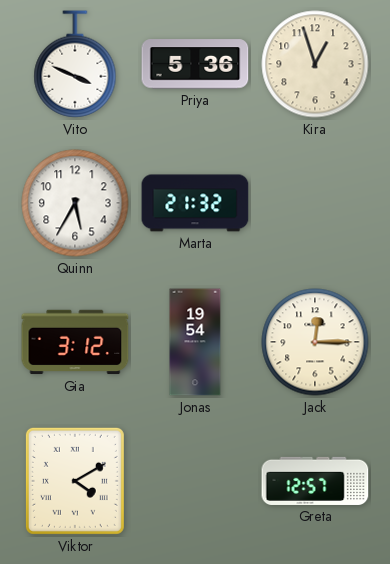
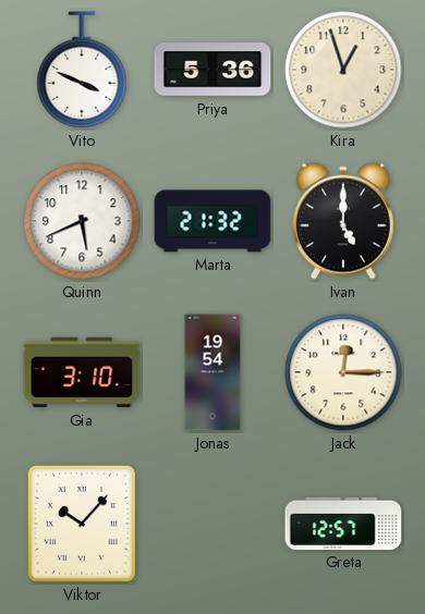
Quinn: 5:35 -> 5:41 (82, 221)
Ivan: none -> 5:00 (343, 221)
Gia: 3:12 -> 3:10 (82, 372)
Viktor: 4:10 -> 10:07 (82, 524)
